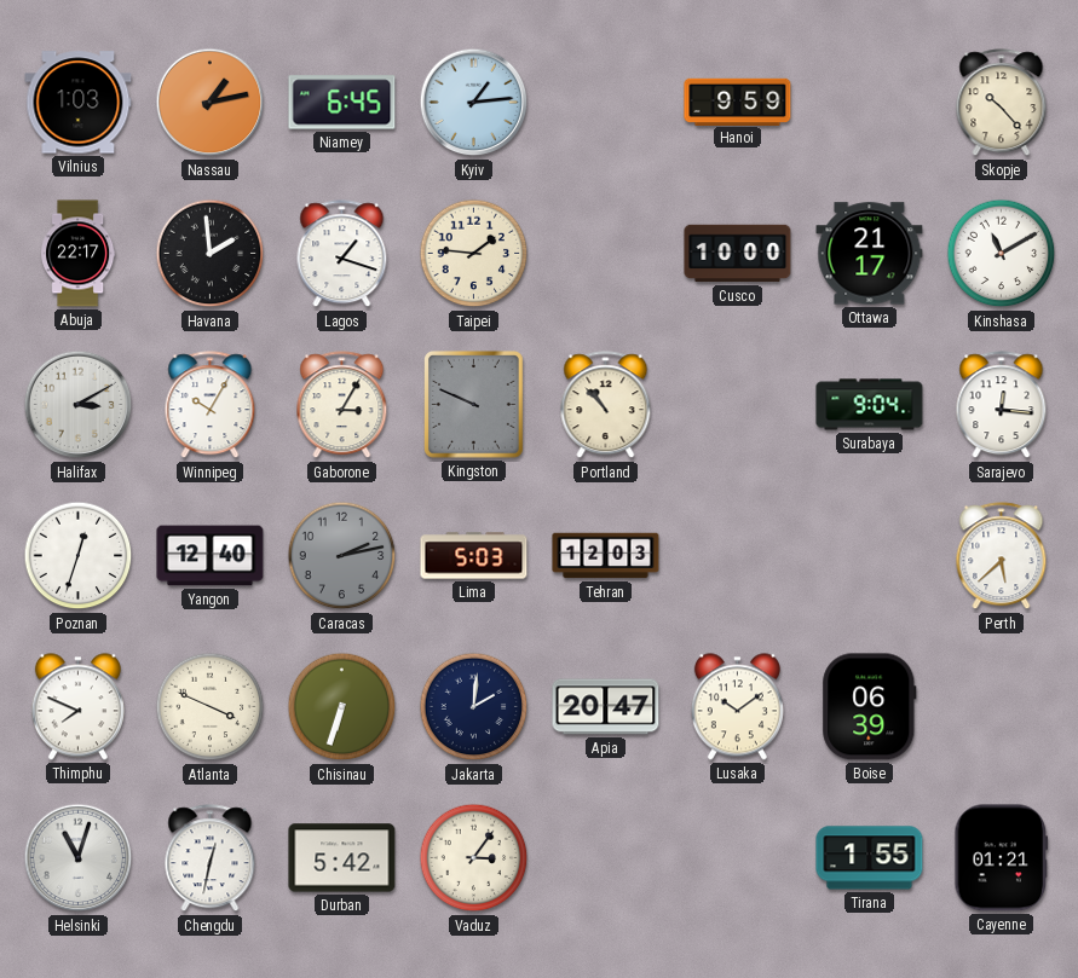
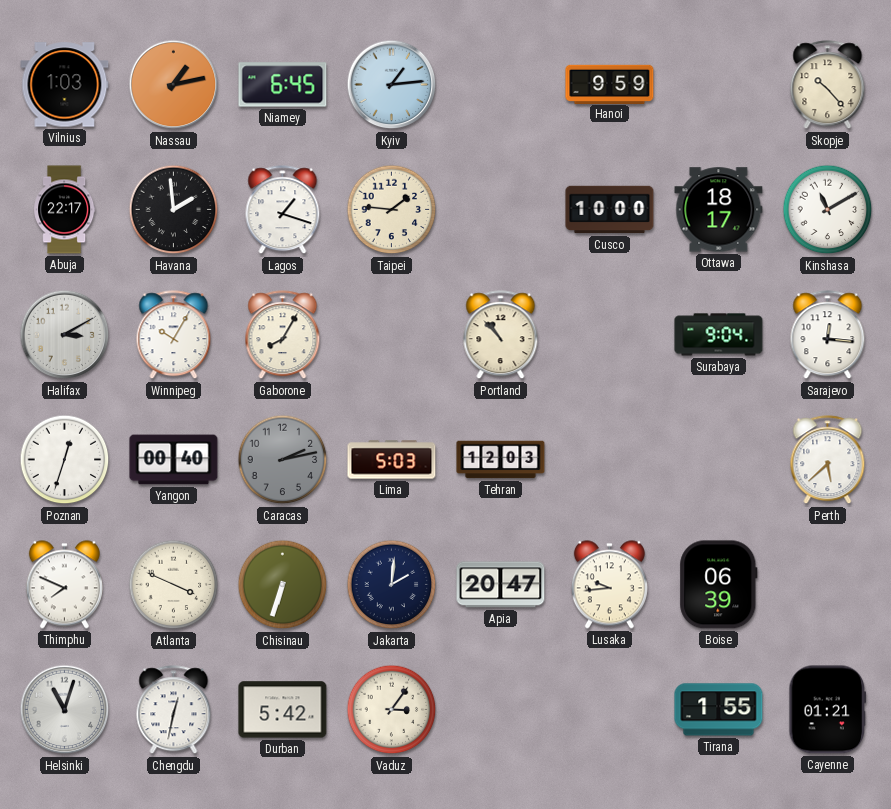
Ottawa: 21:17 -> 18:17 (719, 210)
Gaborone: 3:05 -> 8:05 (283, 335)
Kingston: 9:49 -> none (474, 405)
Yangon: 12:40 -> 00:40 (174, 460)
Lusaka: 10:09 -> 9:44 (609, 585)
